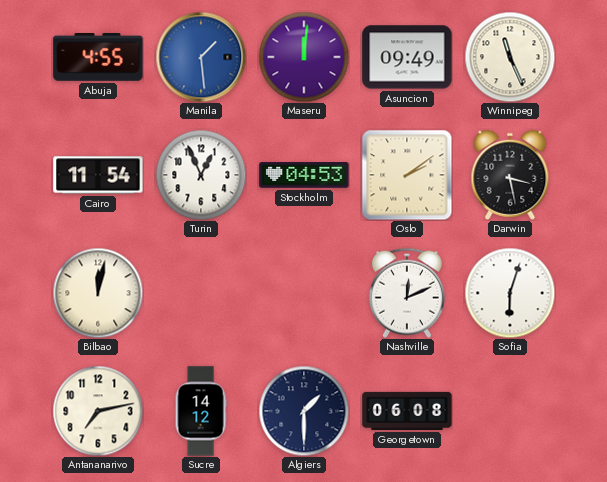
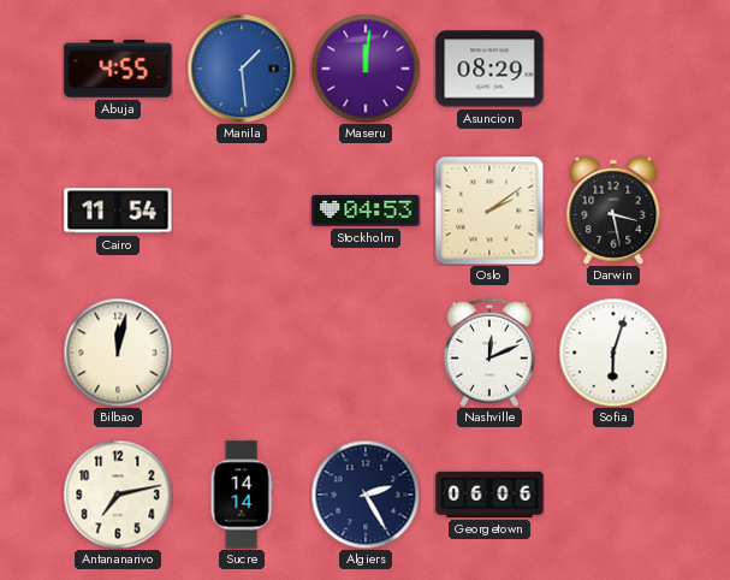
Asuncion: 09:49 -> 08:29 (489, 69)
Winnipeg: 11:26 -> none (510, 57)
Turin: 12:56 -> none (201, 175)
Sucre: 14:12 -> 14:14 (242, 495)
Algiers: 1:30 -> 2:25 (366, 495)
Georgetown: 06:08 -> 06:06 (489, 495)
